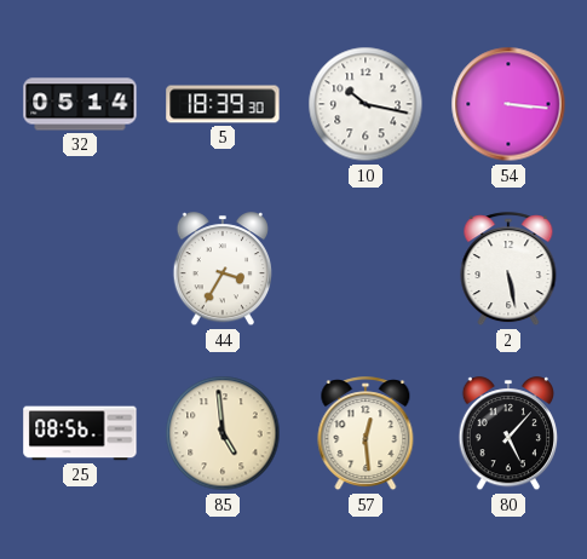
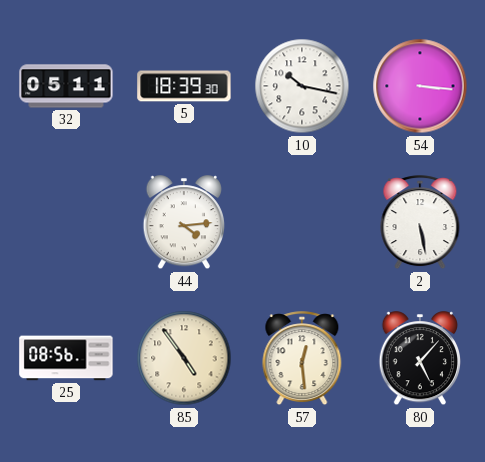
32: 05:14 -> 05:11 (66, 86)
44: 3:35 -> 4:14 (183, 223)
85: 4:59 -> 4:54 (184, 358)
